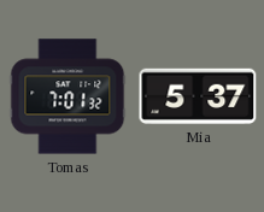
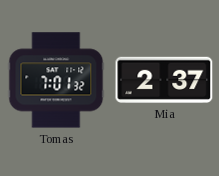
Mia: 5:37 -> 2:37 (164, 80)
